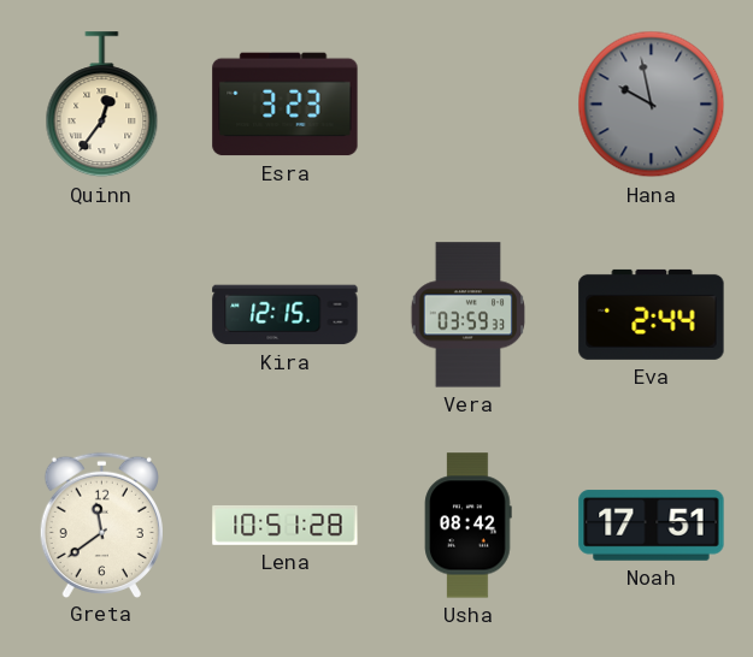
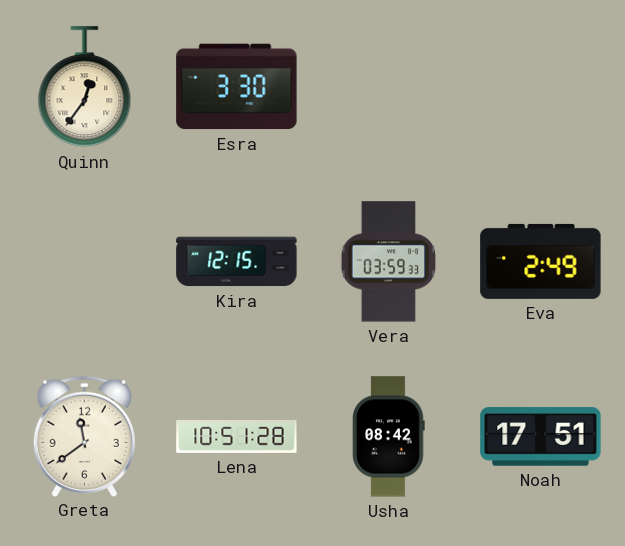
Esra: 3:23 -> 3:30 (237, 87)
Hana: 9:58 -> none (652, 105)
Eva: 2:44 -> 2:49 (541, 261)
